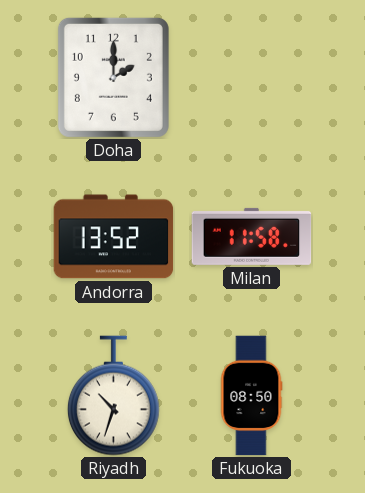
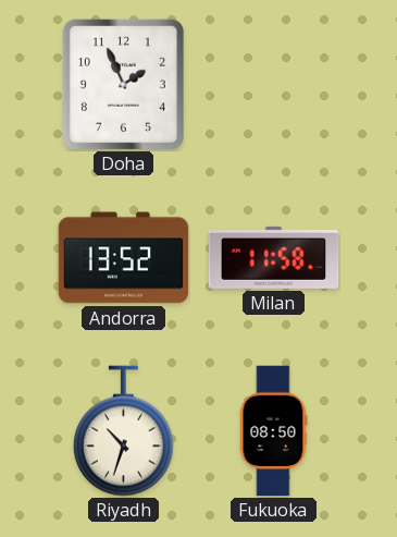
Doha: 2:00 -> 1:56 (123, 84)
